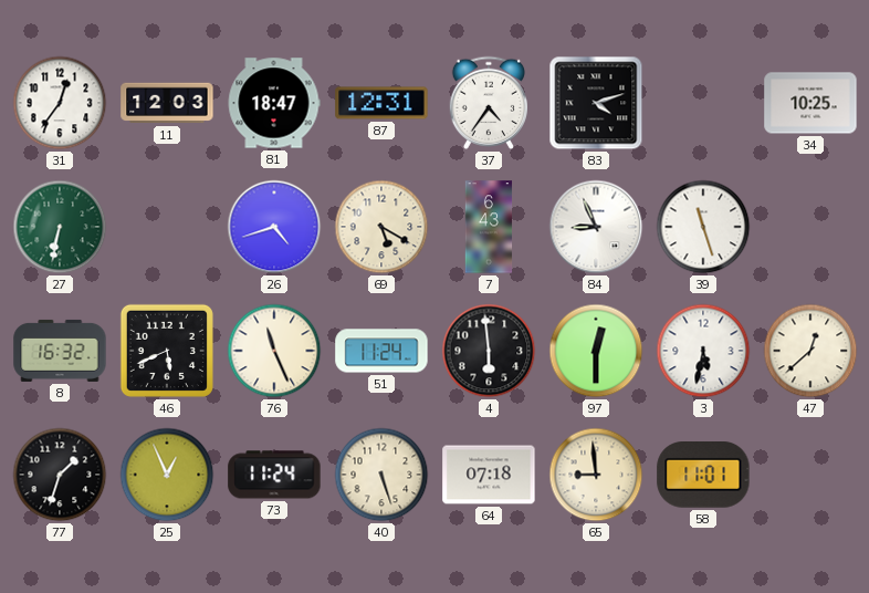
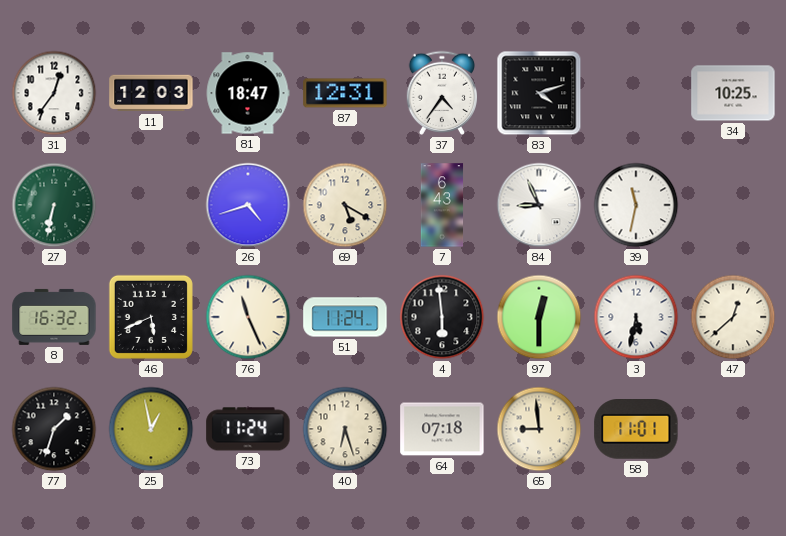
39: 11:27 -> 11:32 (636, 205)
25: 12:56 -> 12:58 (151, 429)
40: 5:27 -> 6:27 (345, 429)
